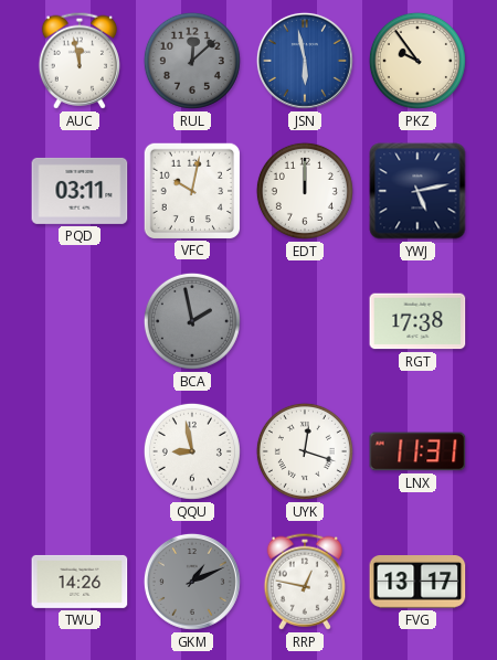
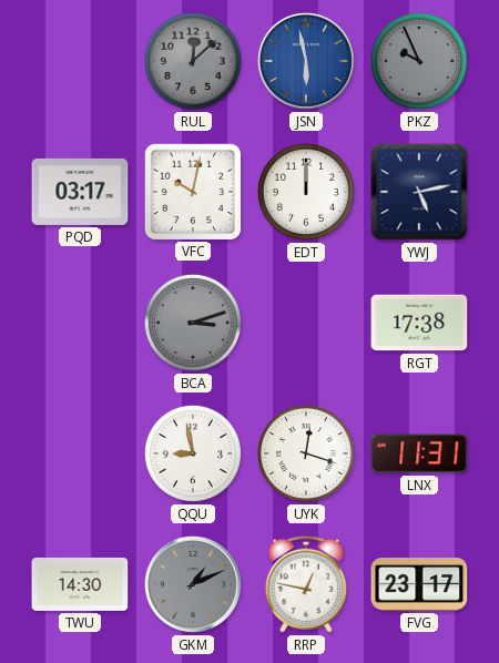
AUC: 11:58 -> none (78, 61)
PKZ: 9:54 -> 9:56 (419, 61)
PKZ dial: cream -> grey (419, 61)
PQD: 03:11 -> 03:17 (80, 192)
BCA: 1:58 -> 3:12 (193, 323)
TWU: 14:26 -> 14:30 (80, 584)
FVG: 13:17 -> 23:17 (419, 585)
